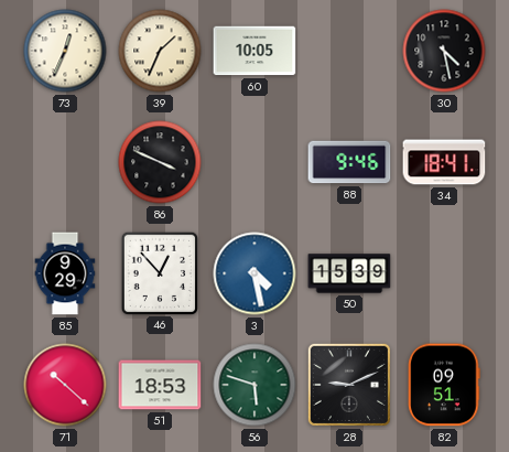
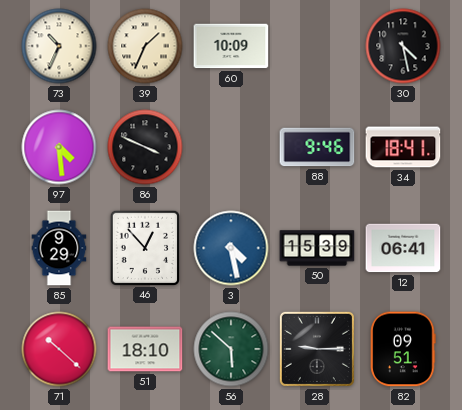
73: 12:34 -> 10:34 (59, 46)
60: 10:05 -> 10:09 (231, 46)
97: none -> 4:29 (59, 147)
12: none -> 06:41 (403, 248)
51: 18:53 -> 18:10 (145, 349)
56: 5:48 -> 5:52 (231, 349)
28: 9:11 -> 9:15 (317, 349)
